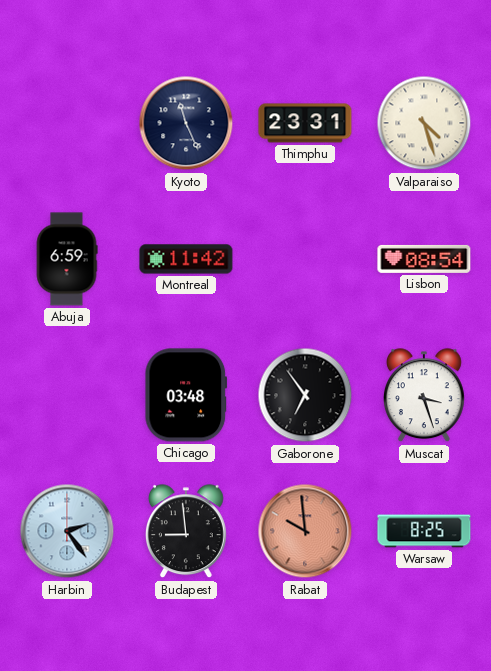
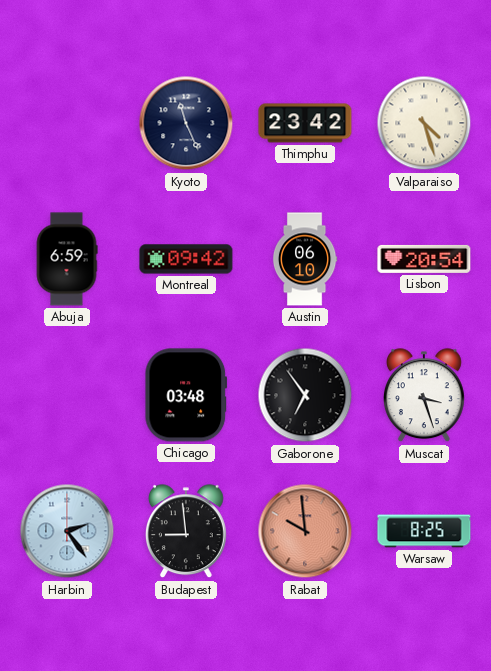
Thimphu: 23:31 -> 23:42 (305, 123)
Montreal: 11:42 -> 09:42 (186, 259)
Austin: none -> 06:10 (305, 259)
Lisbon: 08:54 -> 20:54 (424, 259)
